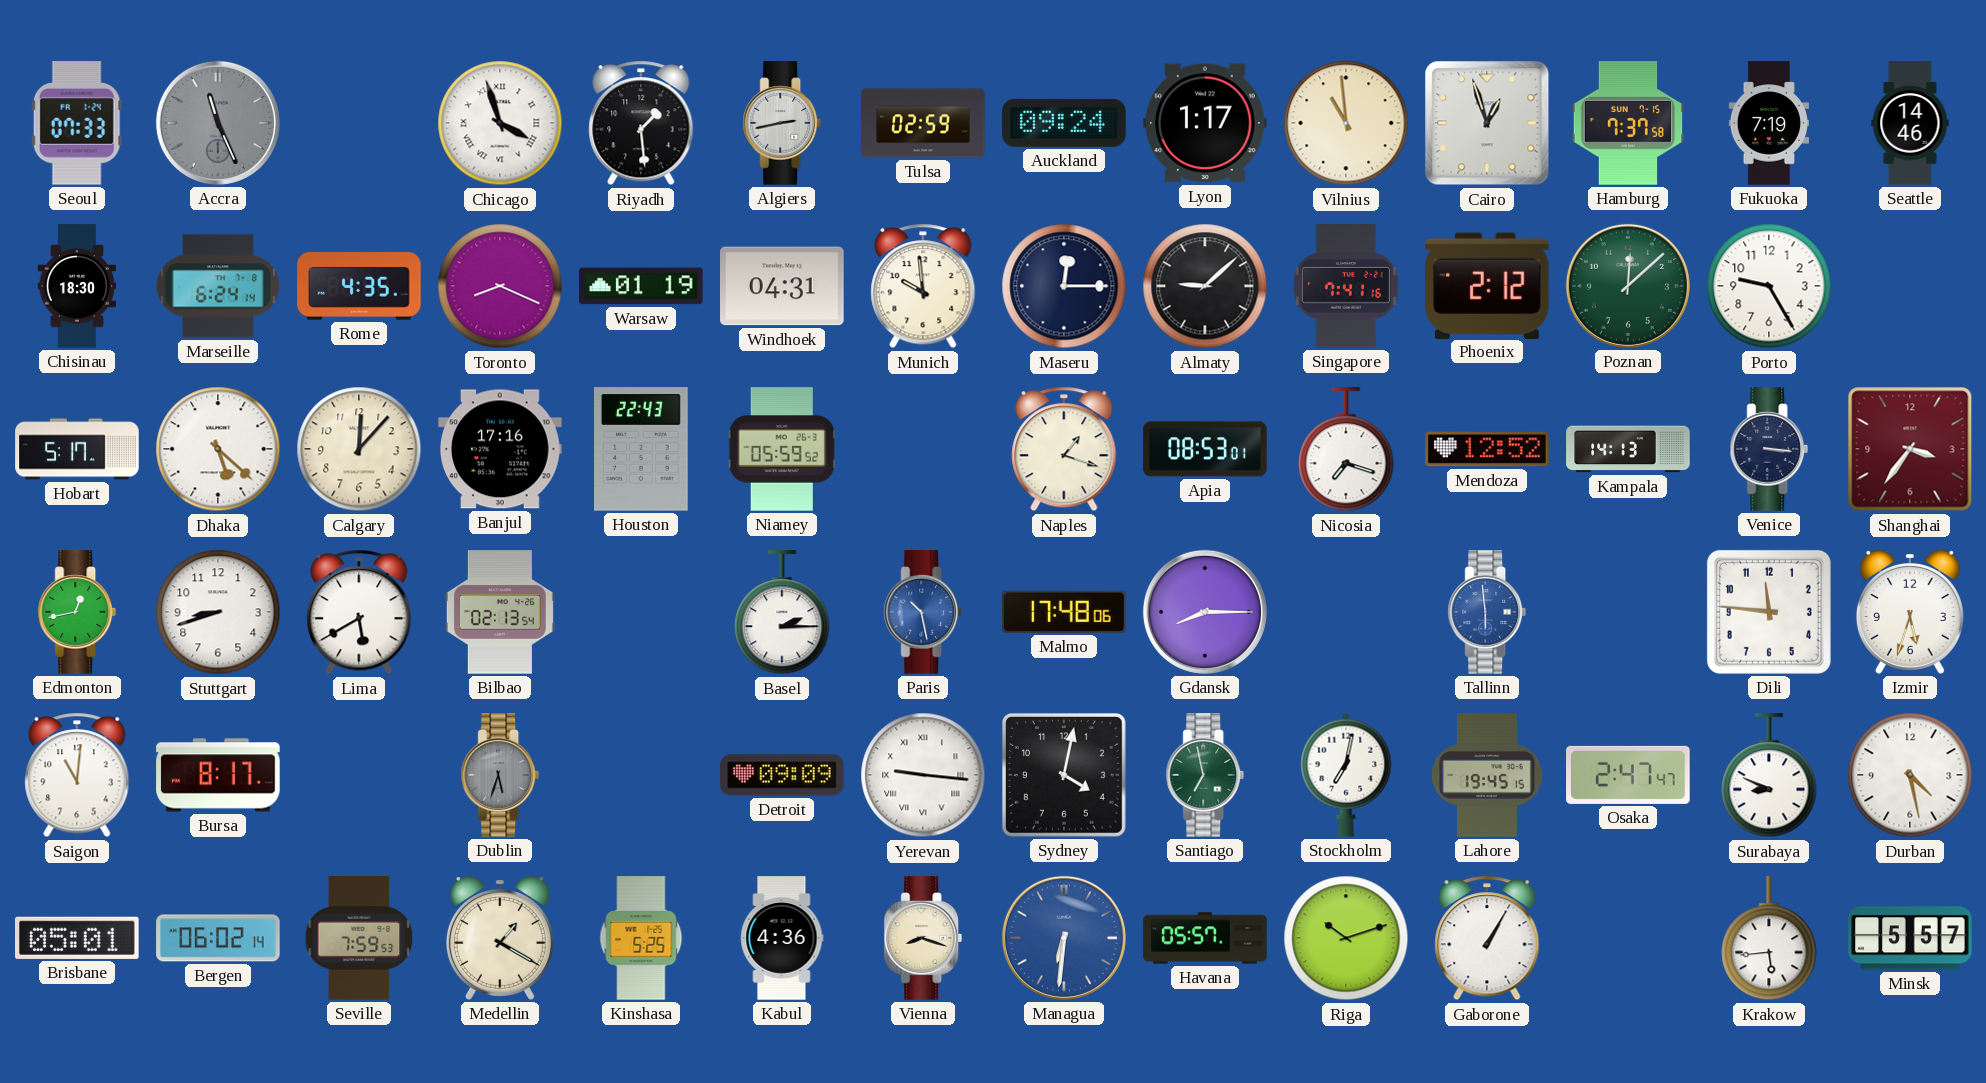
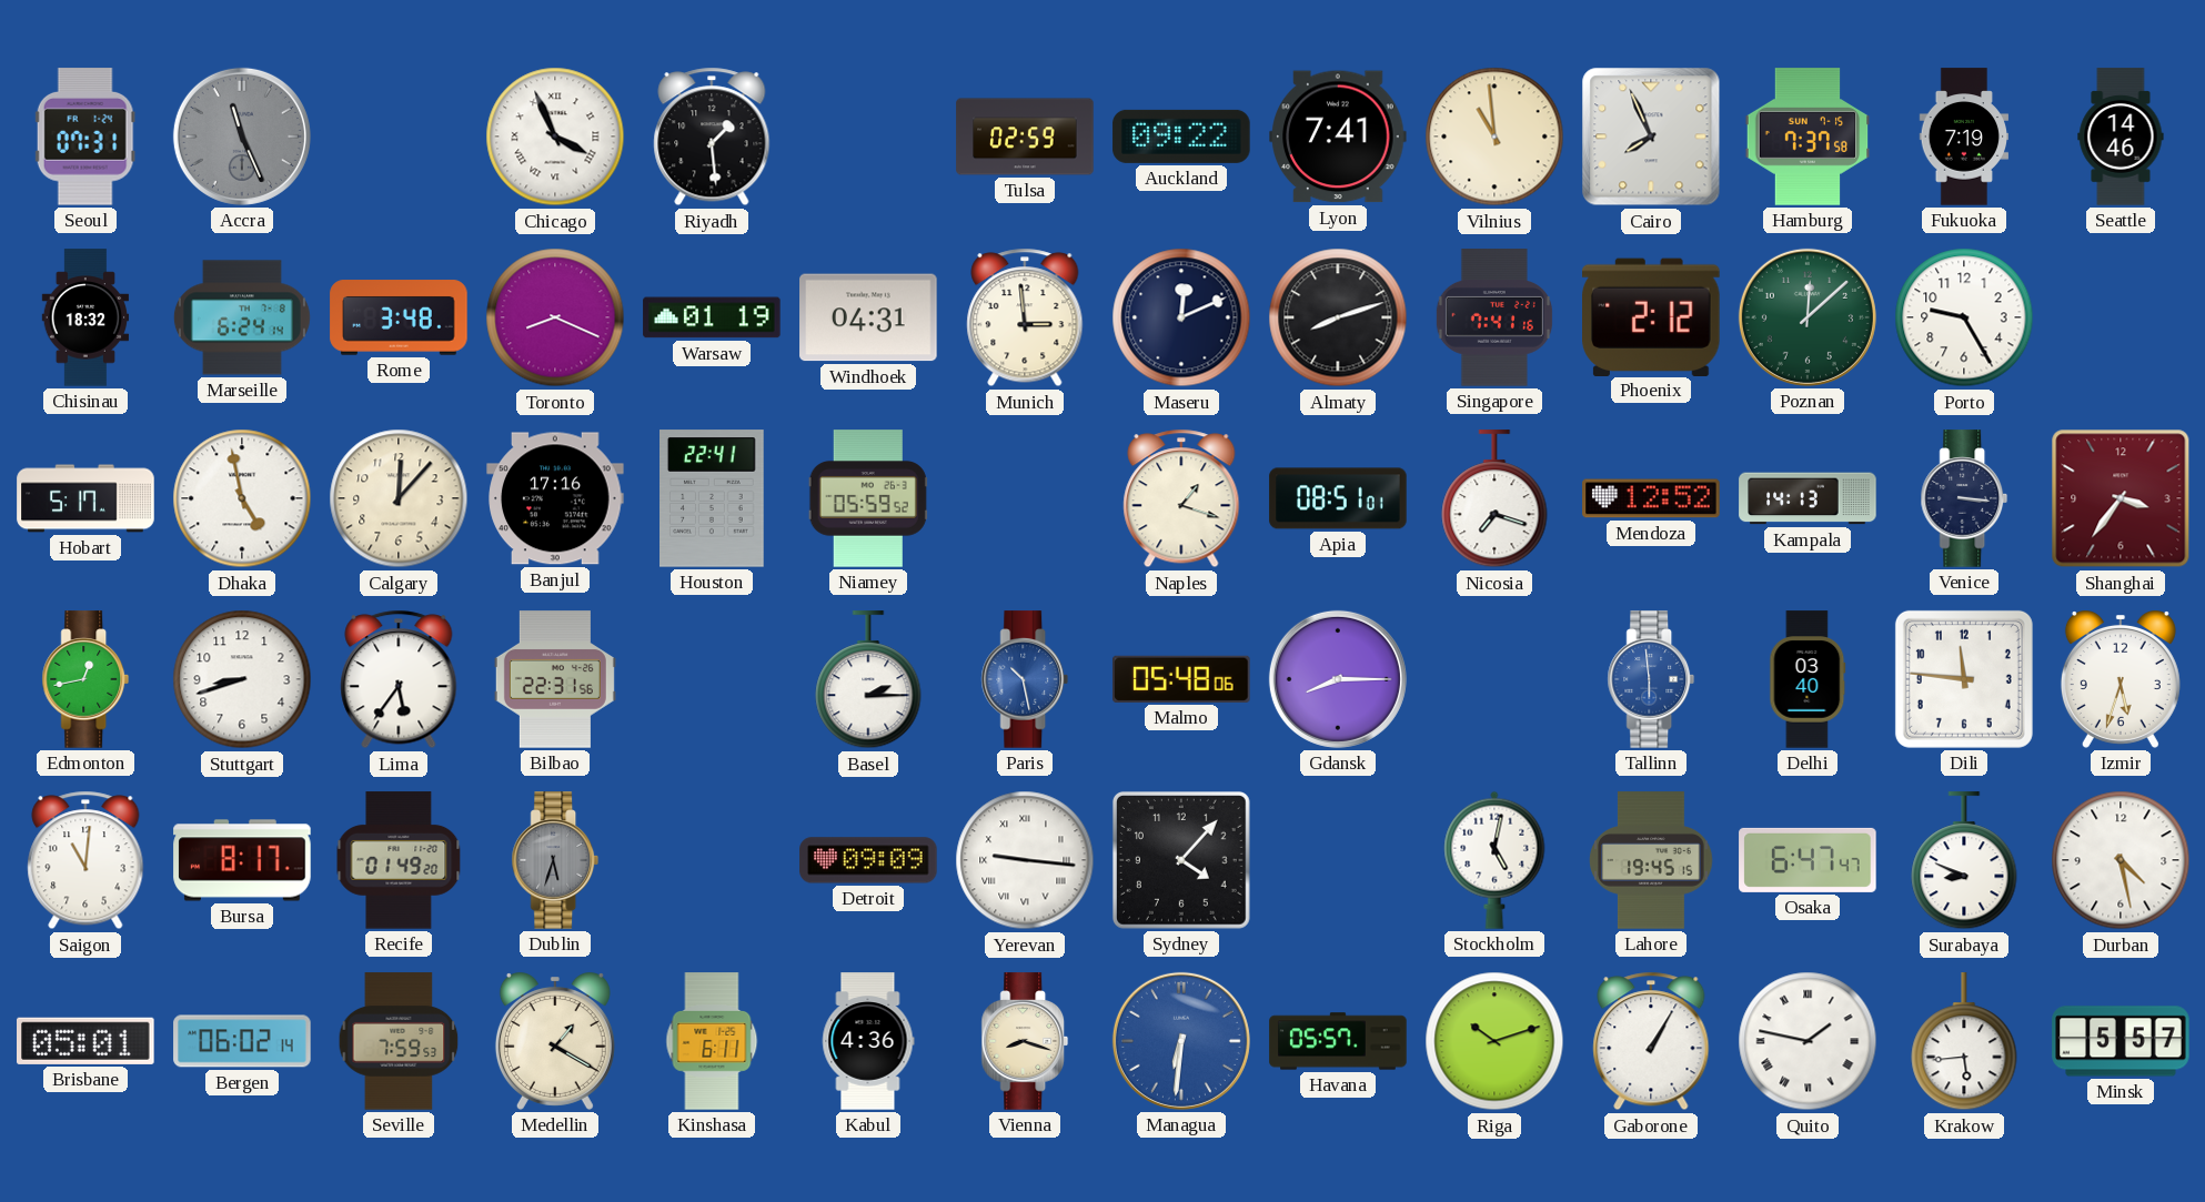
Seoul: 07:33 -> 07:31 (85, 137)
Chicago: 3:57 -> 3:56 (555, 137)
Algiers: 2:43 -> none (782, 123)
Auckland: 09:24 -> 09:22 (1181, 137)
Lyon: 1:17 -> 7:41 (1338, 137)
Cairo: 12:57 -> 7:56 (1651, 137)
Chisinau: 18:30 -> 18:32 (85, 317)
Rome: 4:35 -> 3:48 (399, 317)
Munich: 9:59 -> 2:59 (1025, 317)
Maseru: 12:15 -> 12:11 (1181, 317)
Almaty: 9:08 -> 8:12 (1338, 317)
Dhaka: 5:22 -> 4:58 (242, 498)
Houston: 22:43 -> 22:41 (713, 498)
Apia: 08:53 -> 08:51 (1338, 498)
Lima: 5:40 -> 5:36 (399, 679)
Bilbao: 02:13 -> 22:31 (555, 679)
Malmo: 17:48 -> 05:48 (1181, 679)
Delhi: none -> 03:40 (1808, 679)
Recife: none -> 01:49 (399, 860)
Sydney: 4:02 -> 4:07 (1181, 860)
Santiago: 6:58 -> none (1205, 775)
Stockholm: 7:02 -> 5:02 (1494, 860)
Osaka: 2:47 -> 6:47 (1808, 860)
Kinshasa: 5:25 -> 6:11 (712, 1041)
Quito: none -> 1:47 (1808, 1041)
